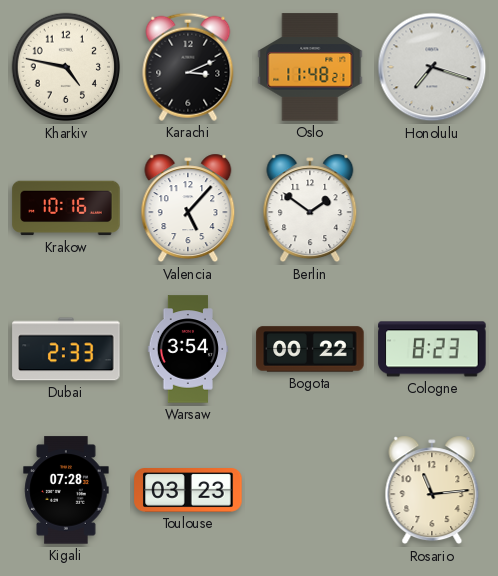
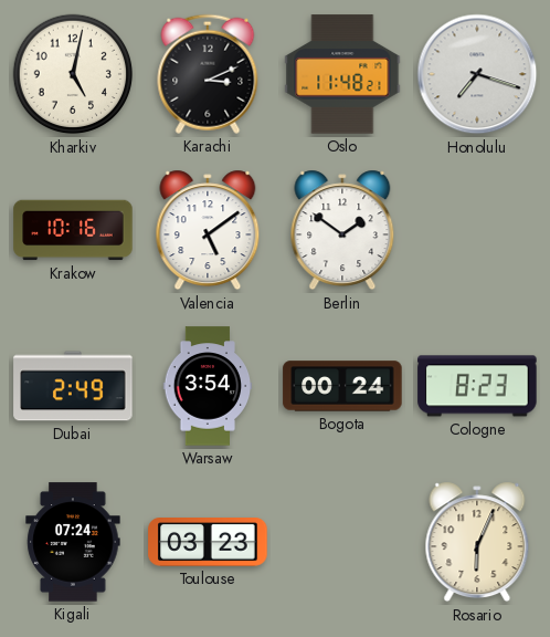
Kharkiv: 4:47 -> 5:02 (73, 74)
Valencia: 5:07 -> 5:09 (208, 230)
Dubai: 2:33 -> 2:49 (73, 386)
Bogota: 00:22 -> 00:24 (342, 386)
Kigali: 07:28 -> 07:24 (73, 542)
Rosario: 11:14 -> 6:04 (477, 542)
